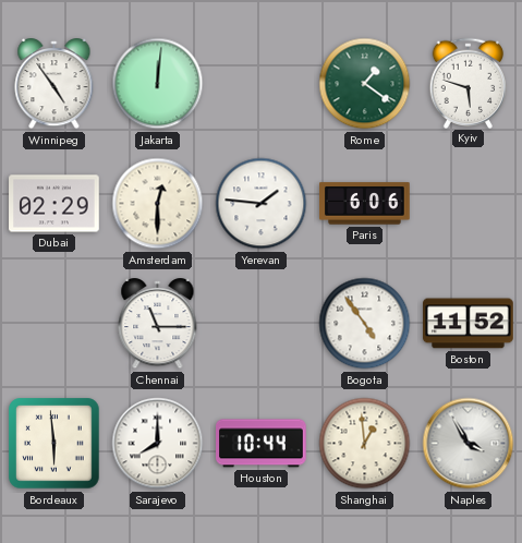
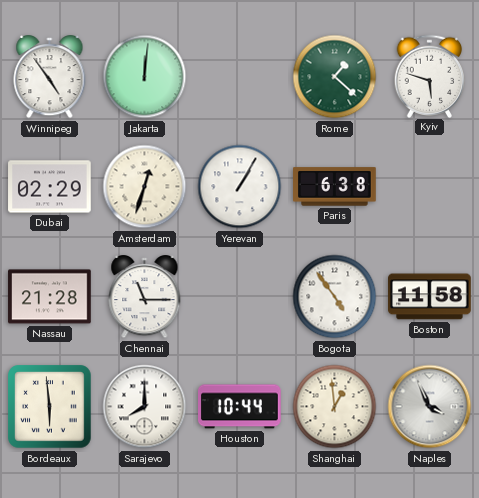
Rome: 1:21 -> 1:22 (335, 77)
Amsterdam: 12:30 -> 12:33 (145, 187)
Yerevan: 1:46 -> 1:05 (240, 187)
Paris: 6:06 -> 6:38 (335, 187)
Nassau: none -> 21:28 (50, 297)
Boston: 11:52 -> 11:58 (430, 297)
Naples: 3:55 -> 3:56 (430, 407)
